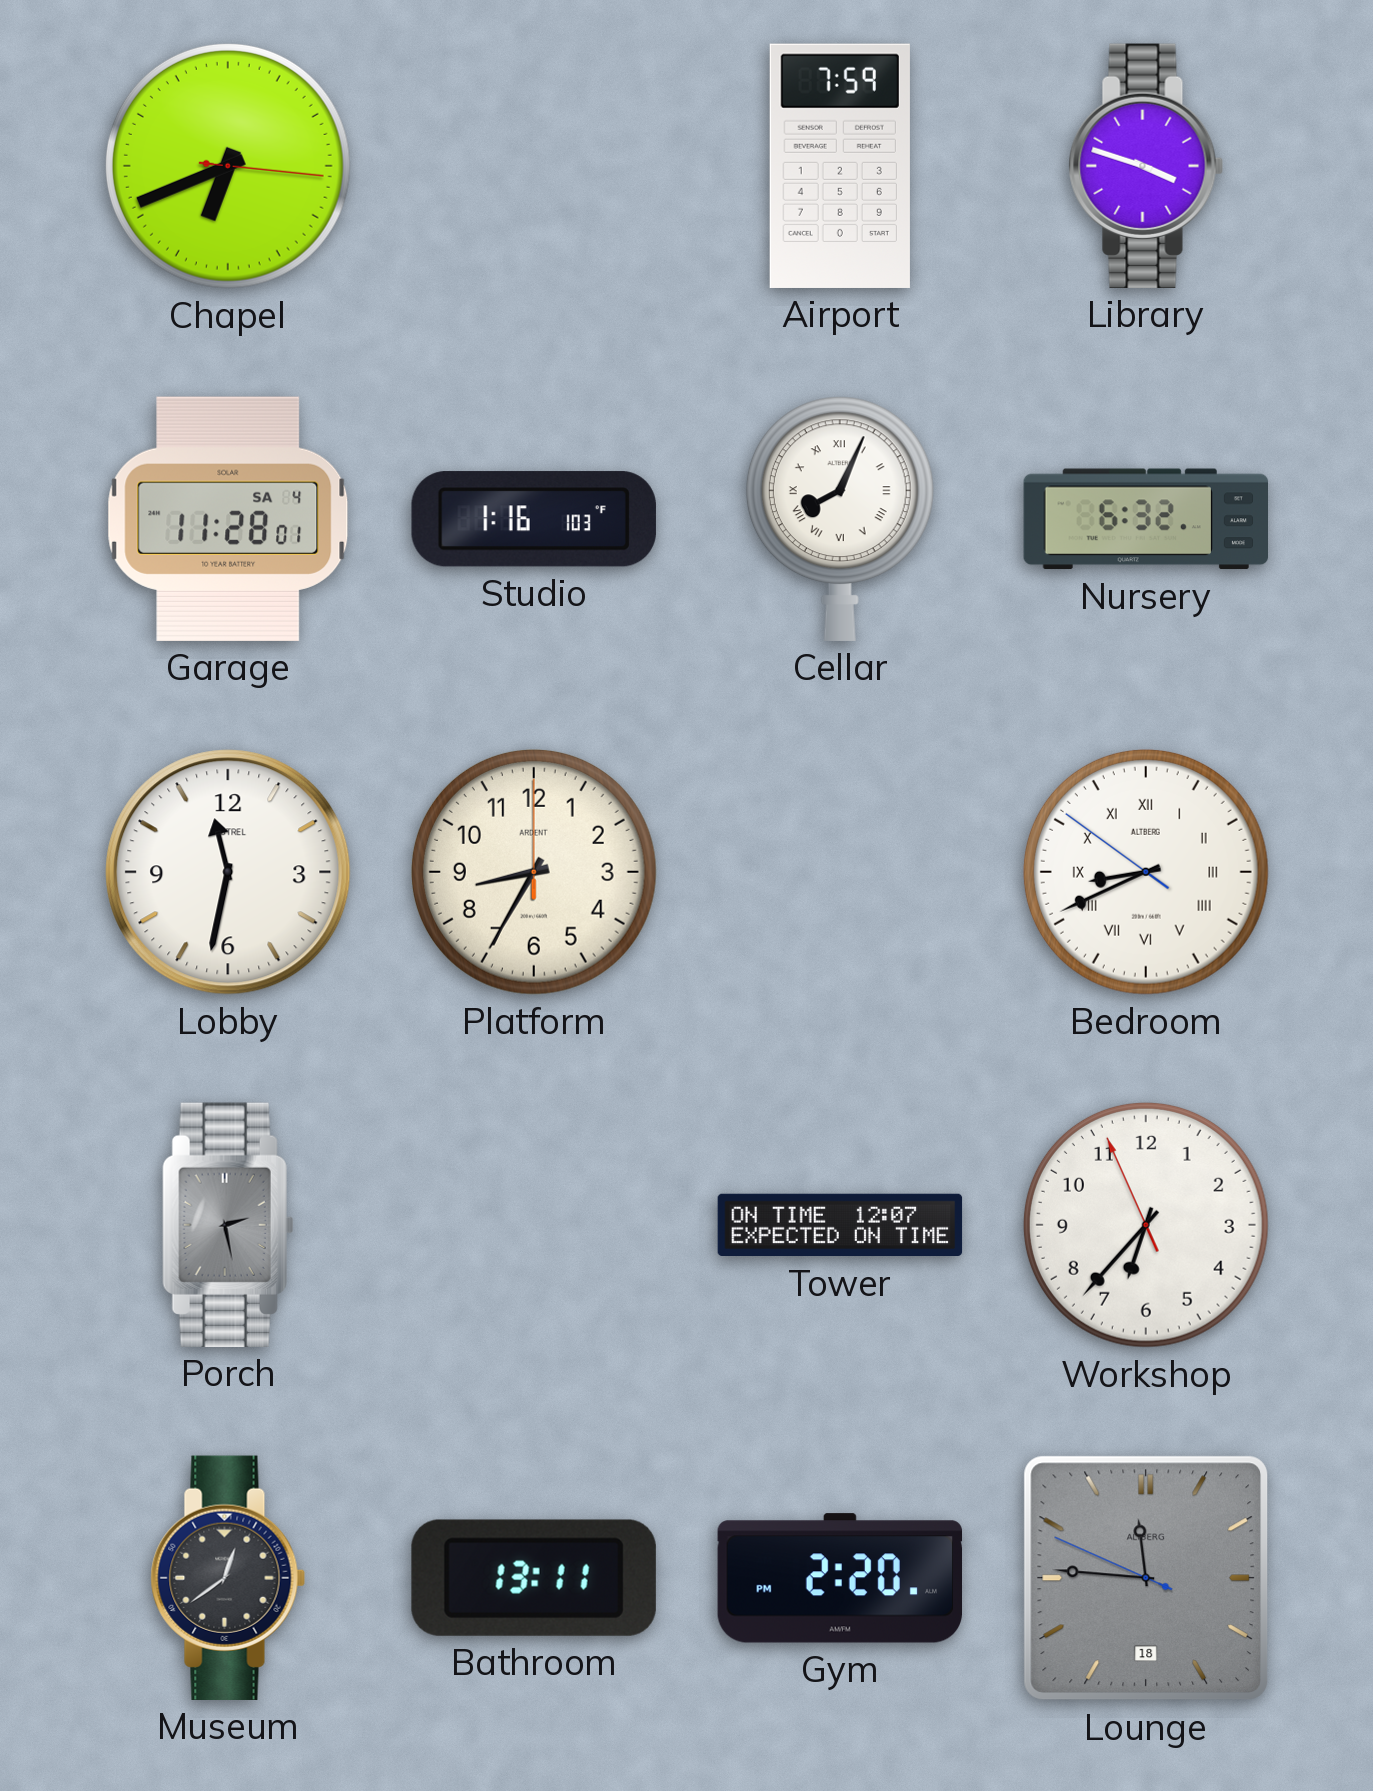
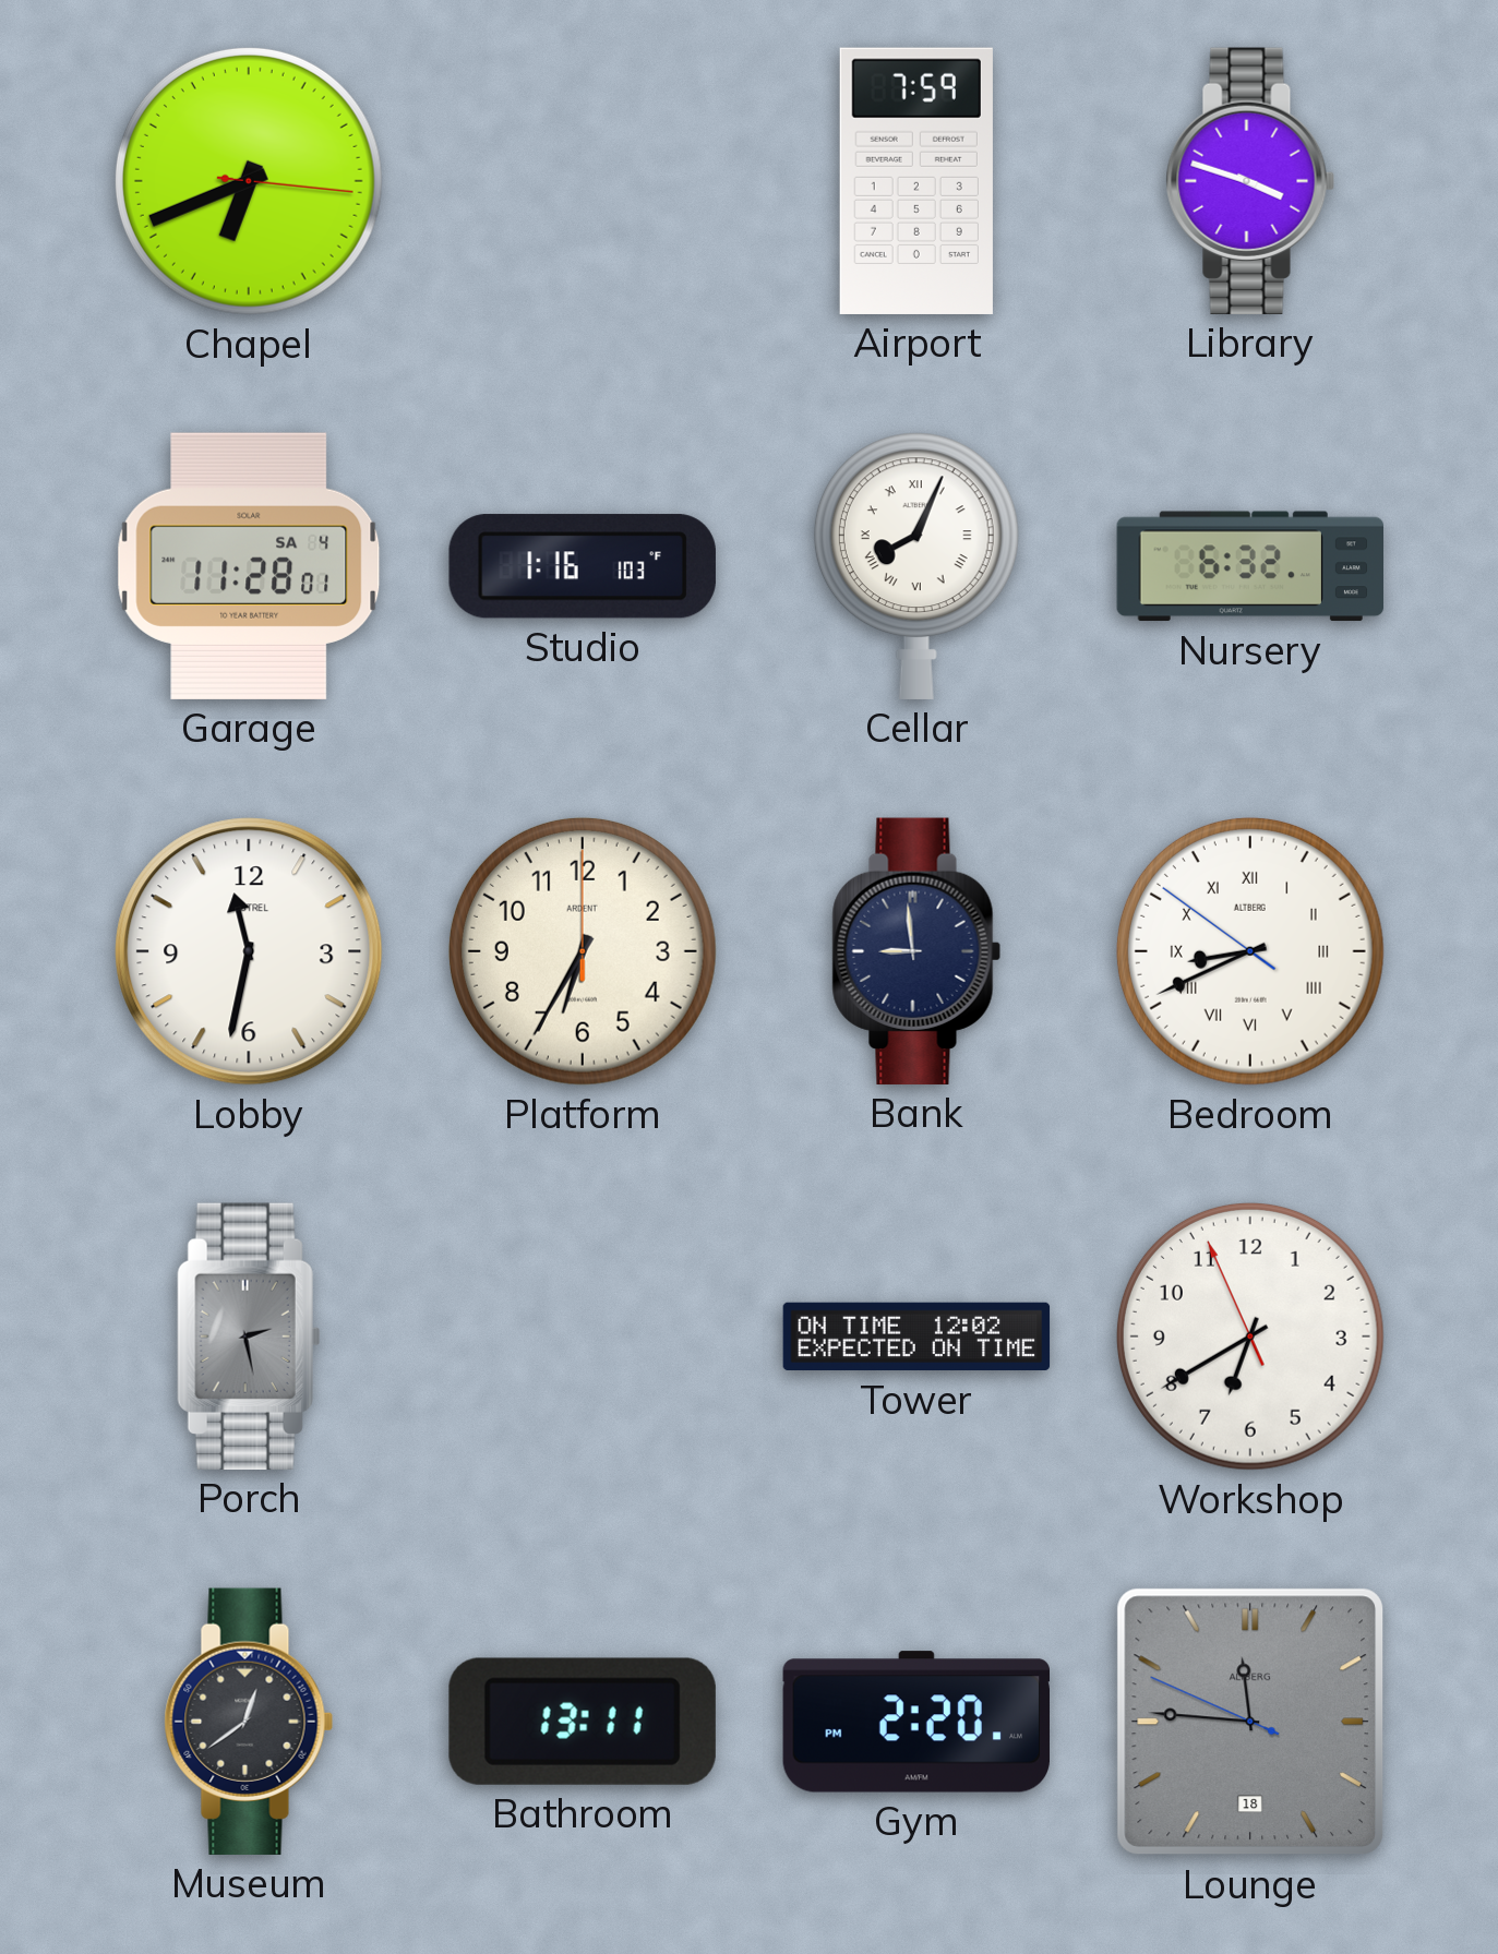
Platform: 8:35 -> 6:35 (583, 951)
Bank: none -> 8:59 (916, 951)
Tower: 12:07 -> 12:02 (916, 1336)
Workshop: 6:36 -> 6:39 (1250, 1336)
